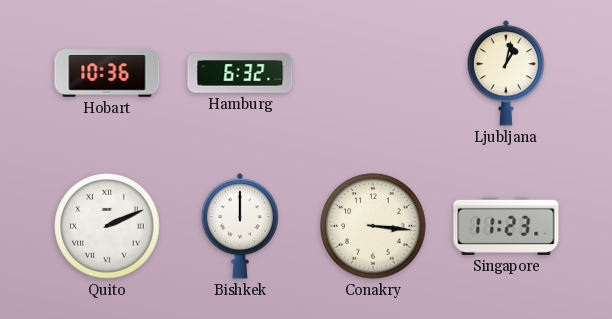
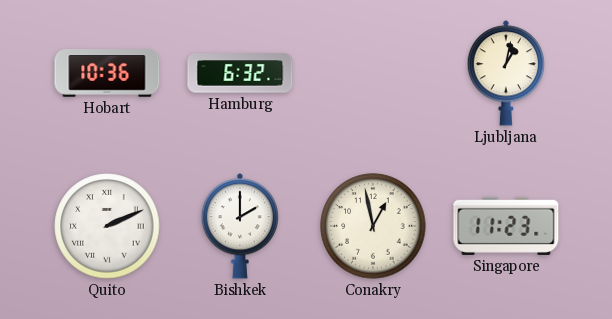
Bishkek: 12:00 -> 2:00 (239, 226)
Conakry: 3:16 -> 12:58 (373, 226)
